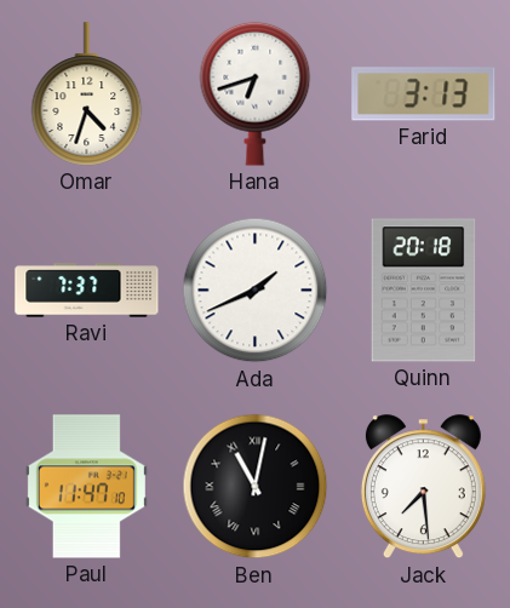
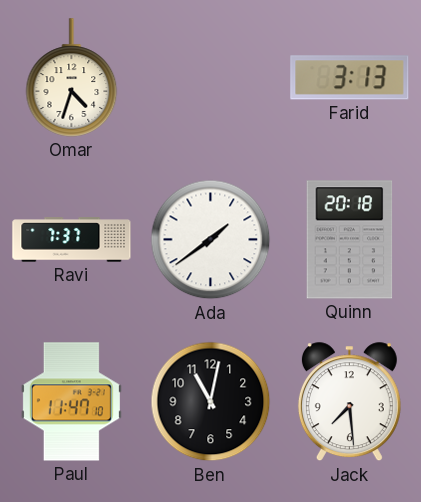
Hana: 6:42 -> none (256, 93)
Ada: 1:41 -> 1:39 (211, 240)
Ben numerals: Roman -> Arabic (211, 402)
